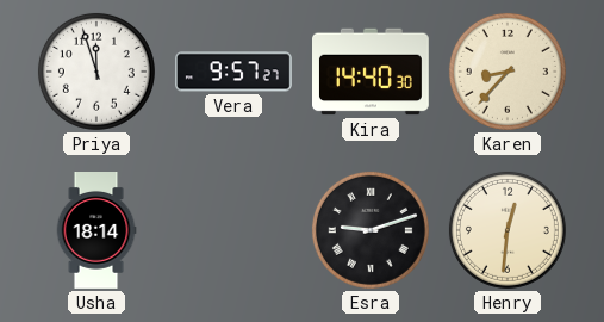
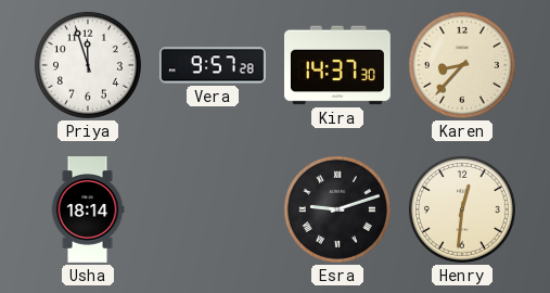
Vera: 9:57:27 -> 9:57:28 (213, 65)
Kira: 14:40 -> 14:37 (338, 65)
